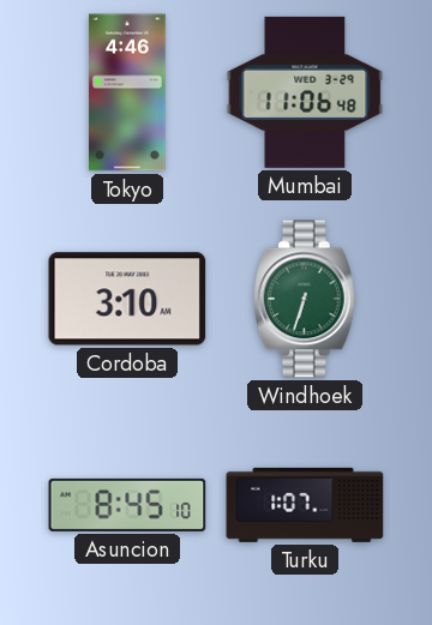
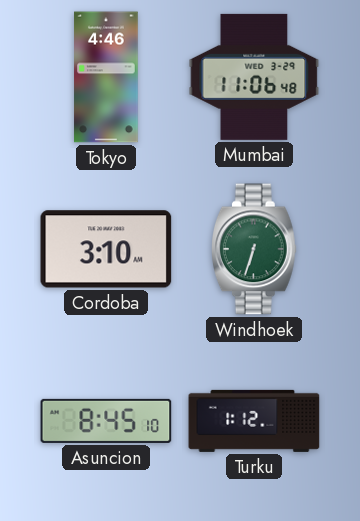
Turku: 1:07 -> 1:12 (254, 421)
